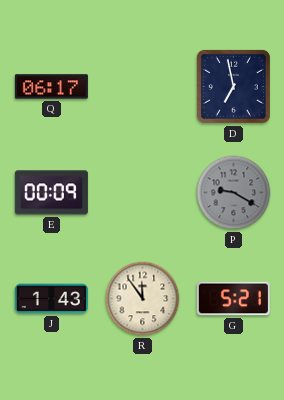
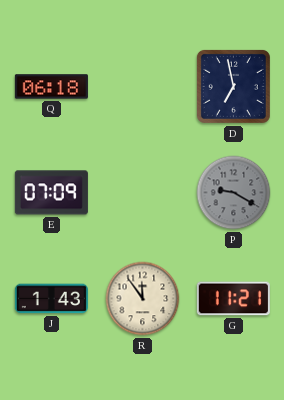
Q: 06:17 -> 06:18 (51, 87)
E: 00:09 -> 07:09 (51, 193)
G: 5:21 -> 11:21 (233, 299)
